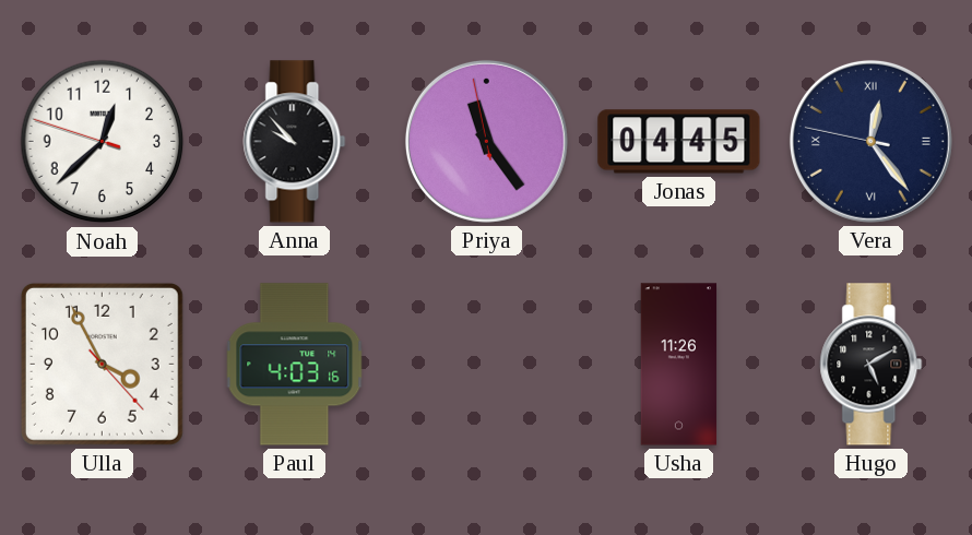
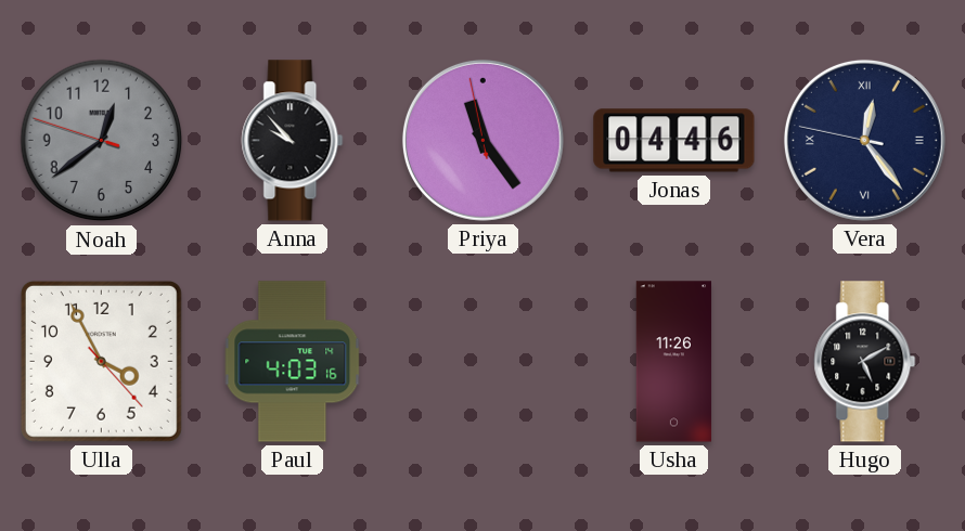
Noah: 12:37 -> 12:38 (102, 141)
Noah dial: white -> grey (102, 141)
Jonas: 04:45 -> 04:46 (674, 141)
